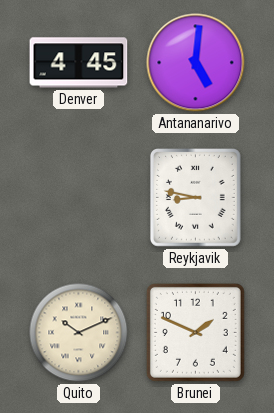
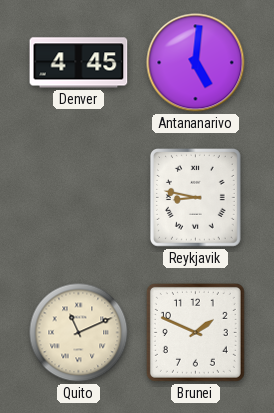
Quito: 10:11 -> 11:11 (79, 333)
